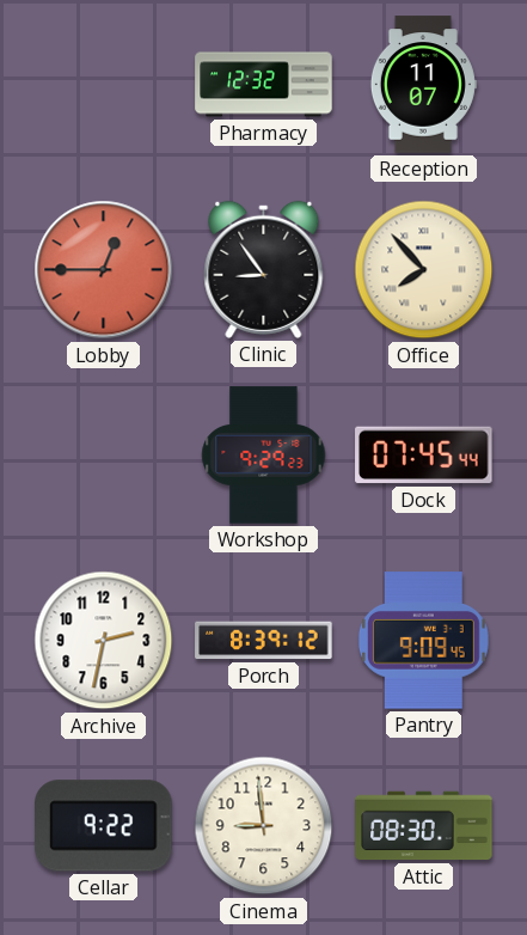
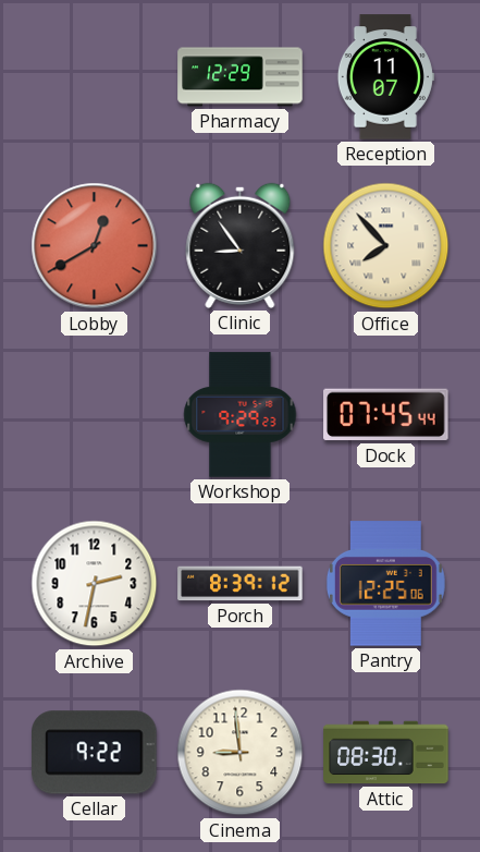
Pharmacy: 12:32 -> 12:29 (241, 77)
Lobby: 12:45 -> 12:40 (95, 246)
Pantry: 9:09 -> 12:25 (385, 584)
